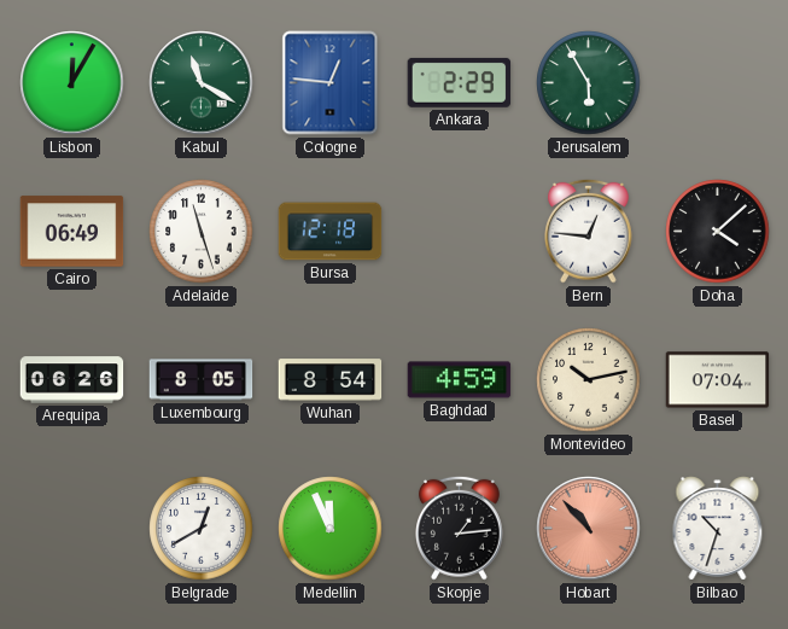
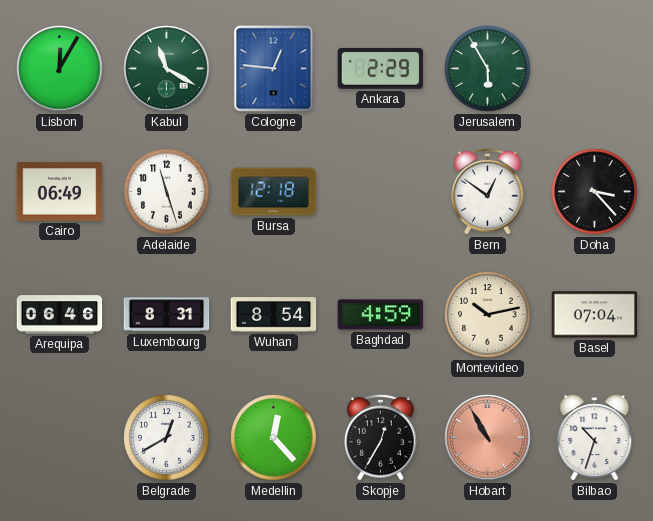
Bern: 12:46 -> 12:51 (488, 191)
Doha: 4:08 -> 3:23 (595, 192)
Arequipa: 06:26 -> 06:46 (60, 315)
Luxembourg: 8:05 -> 8:31 (167, 315)
Medellin: 11:56 -> 12:23 (274, 438)
Skopje: 1:14 -> 12:35 (381, 437)
Hobart: 10:53 -> 10:55 (488, 438)
